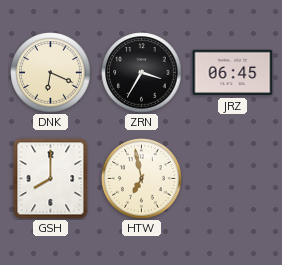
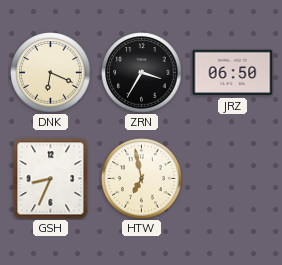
JRZ: 06:45 -> 06:50 (233, 73)
GSH: 8:00 -> 8:34 (51, 179)
